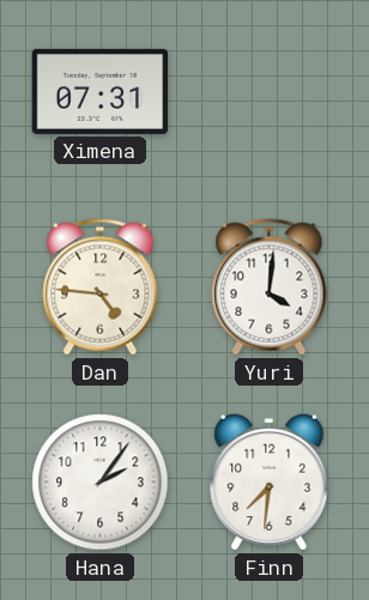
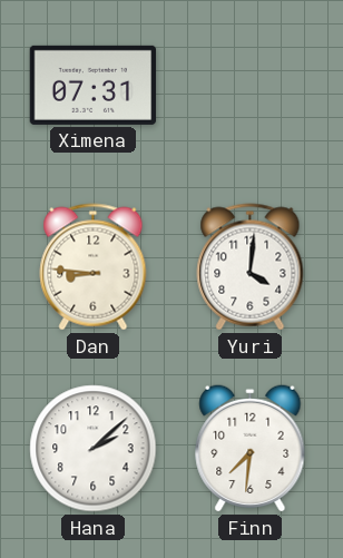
Dan: 4:46 -> 8:46 (94, 267)
Hana: 2:06 -> 2:08 (94, 449)
